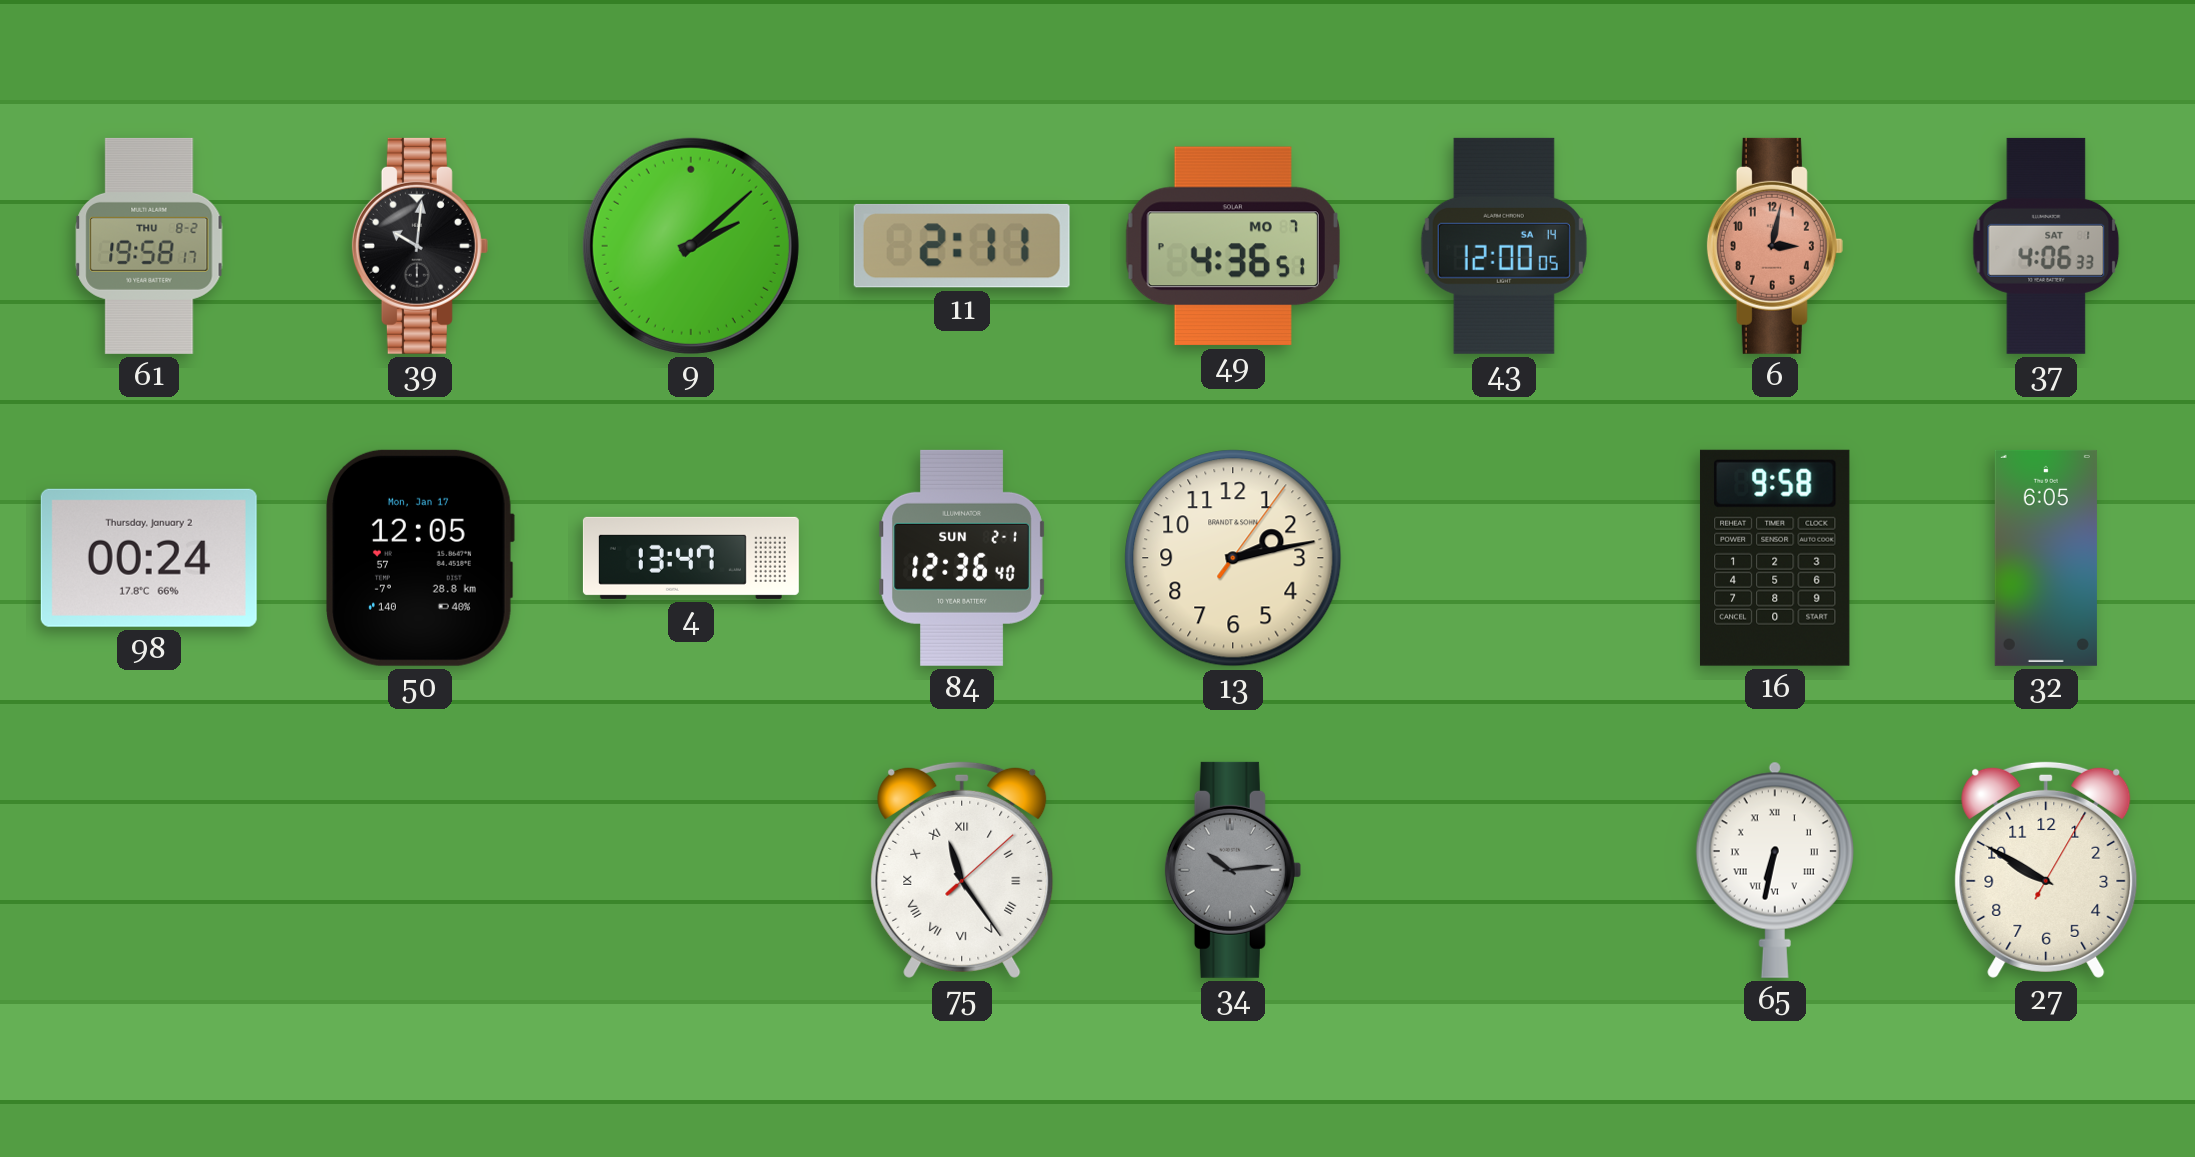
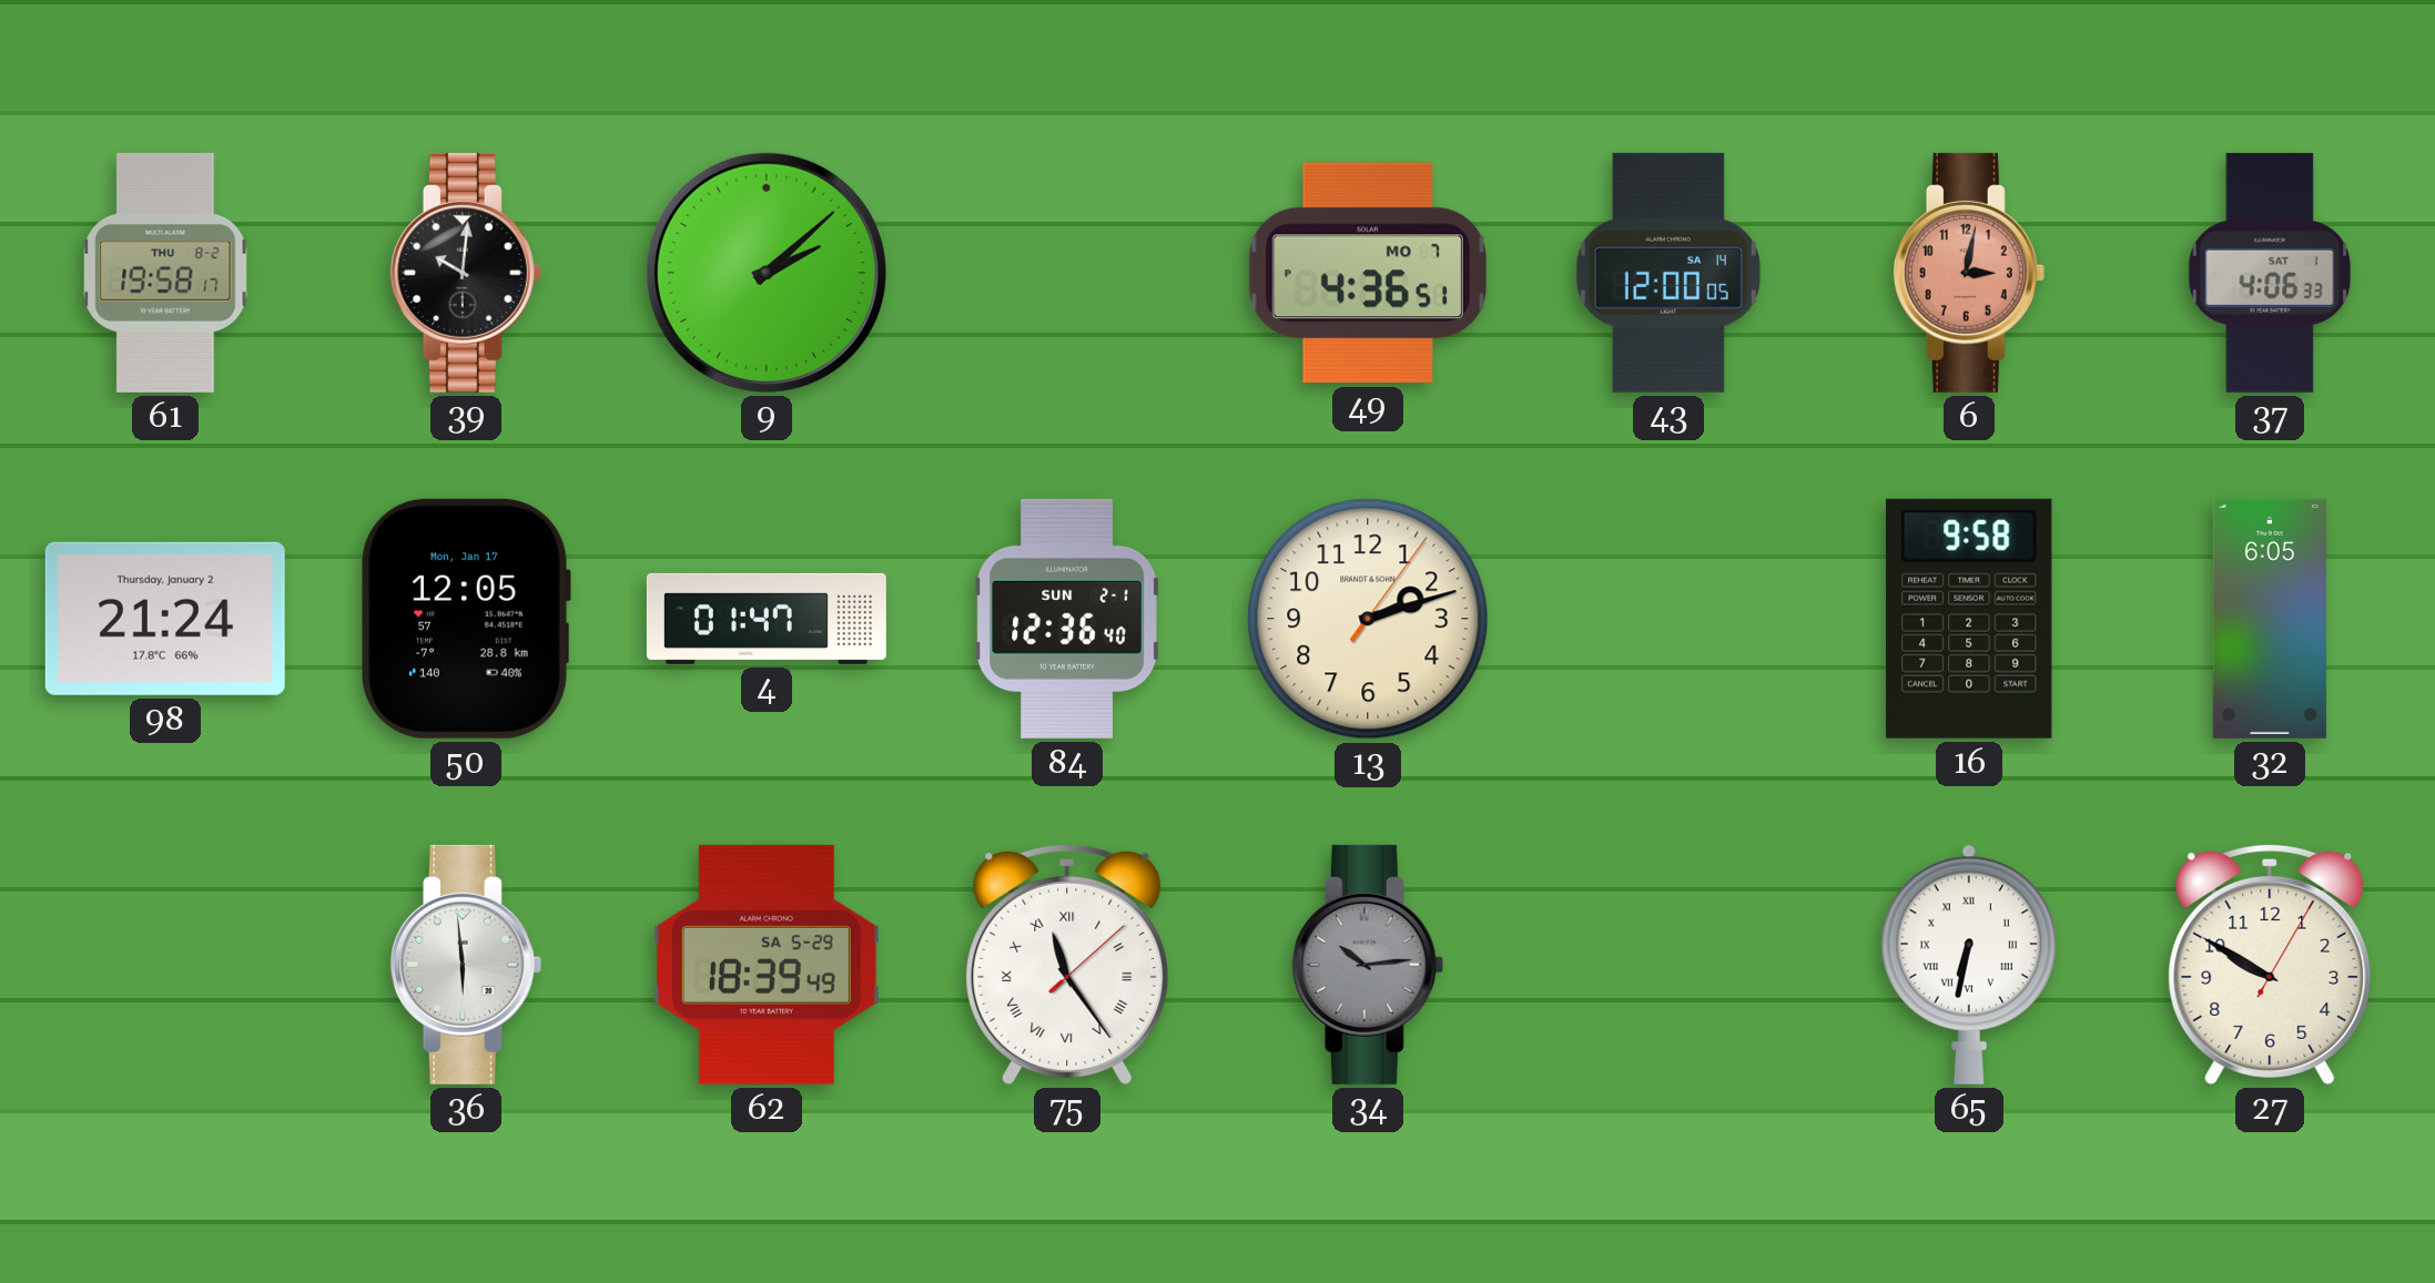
11: 2:11 -> none (962, 246)
98: 00:24 -> 21:24 (165, 619)
4: 13:47 -> 01:47 (767, 619)
13: 2:13 -> 2:12 (1368, 619)
36: none -> 5:59 (466, 965)
62: none -> 18:39 (767, 965)
